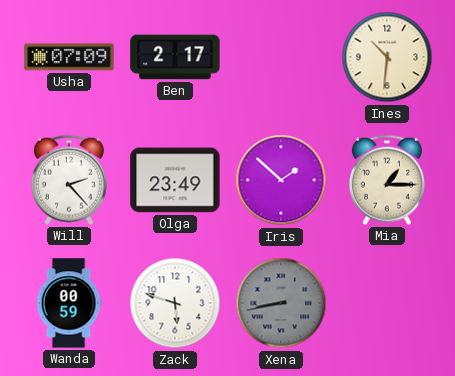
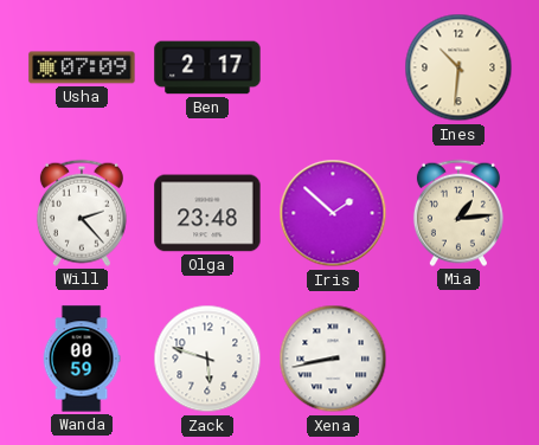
Olga: 23:49 -> 23:48 (207, 213)
Mia: 1:15 -> 1:14 (458, 213)
Xena dial: grey -> white (333, 359)
